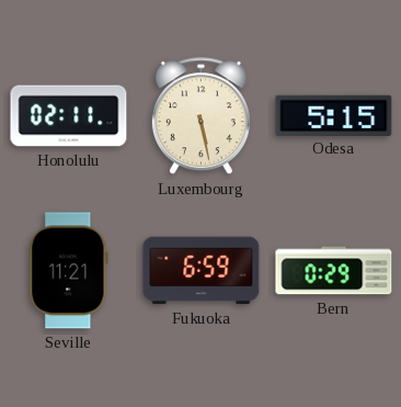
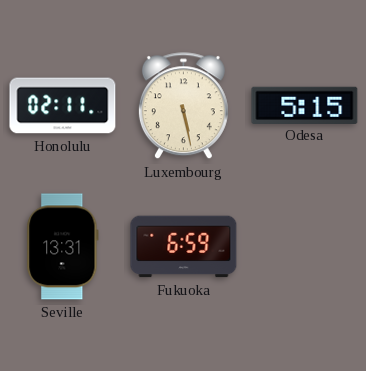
Seville: 11:21 -> 13:31 (63, 247)
Bern: 0:29 -> none (334, 271)
